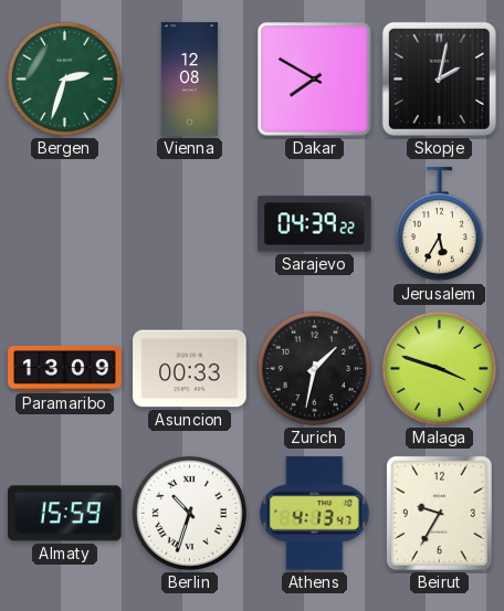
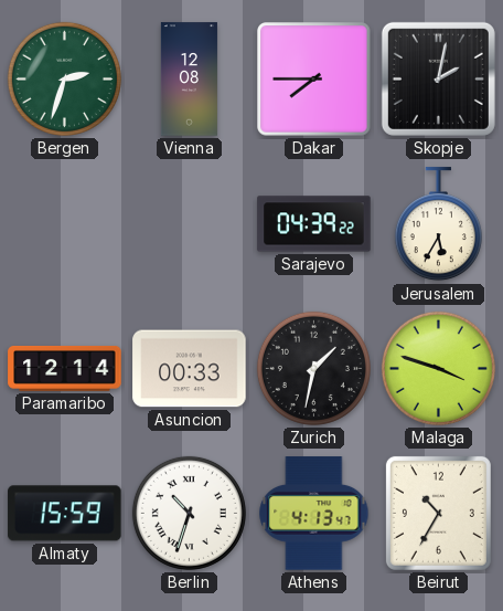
Dakar: 7:50 -> 7:45 (314, 80)
Paramaribo: 13:09 -> 12:14 (65, 368)
Beirut: 9:35 -> 10:35 (438, 513)
